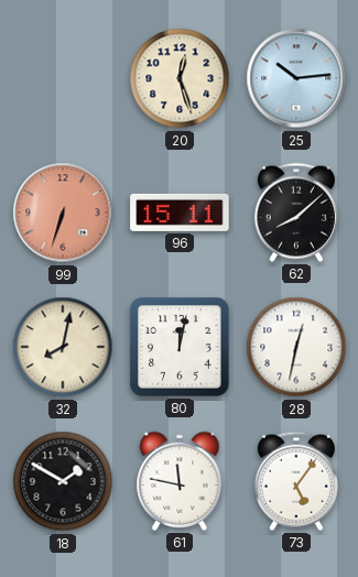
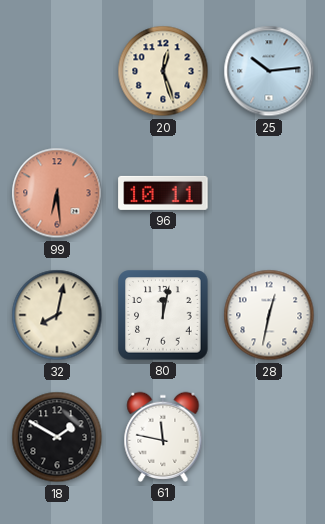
99: 6:33 -> 6:29 (57, 193)
96: 15:11 -> 10:11 (163, 193)
62: 8:08 -> none (296, 213)
73: 5:06 -> none (296, 481)
